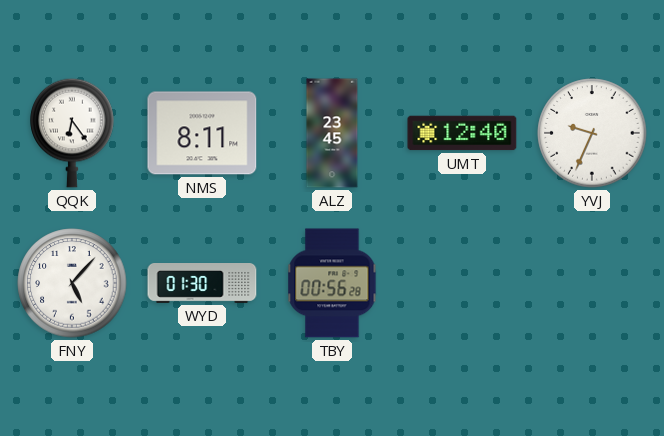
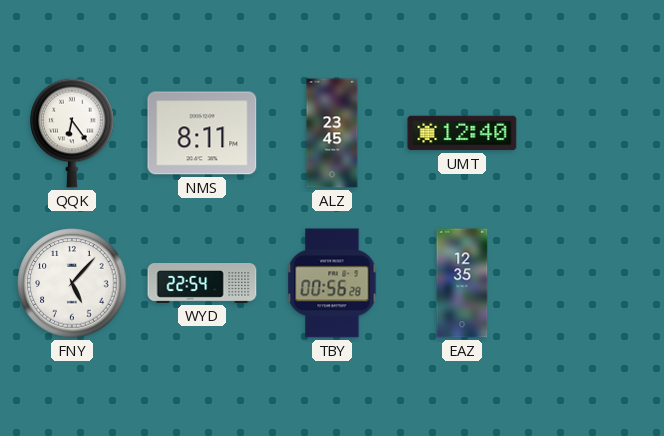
YVJ: 9:34 -> none (592, 133)
WYD: 01:30 -> 22:54 (202, 284)
EAZ: none -> 12:35 (462, 283)
